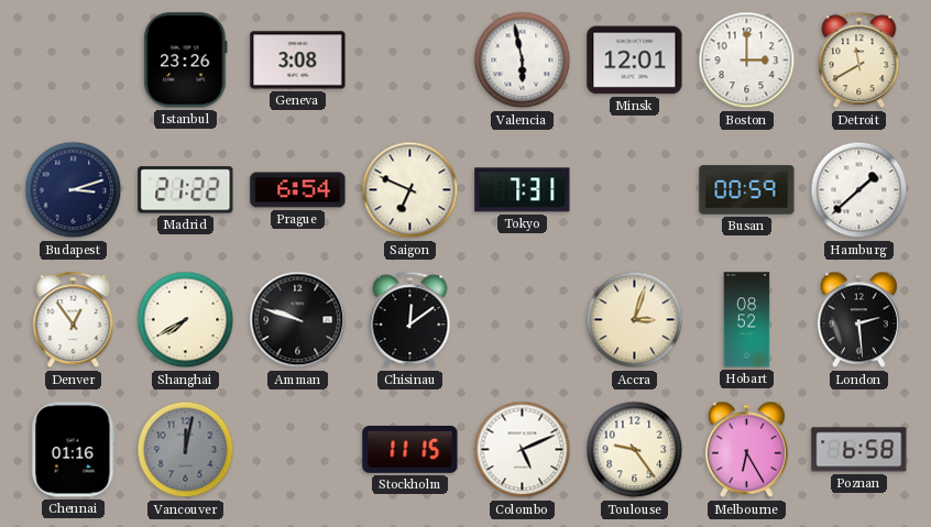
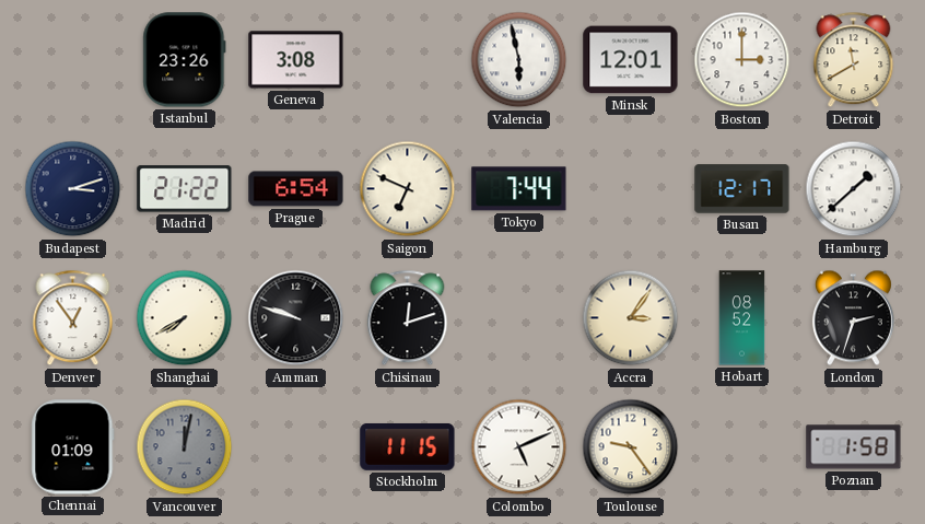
Tokyo: 7:31 -> 7:44 (519, 189)
Busan: 00:59 -> 12:17 (742, 189)
Chisinau: 12:09 -> 12:12 (408, 318)
Accra: 3:03 -> 3:06 (631, 318)
London: 2:29 -> 2:33 (853, 318)
Chennai: 01:16 -> 01:09 (73, 447)
Melbourne: 6:25 -> none (746, 450)
Poznan: 6:58 -> 1:58 (854, 447)
